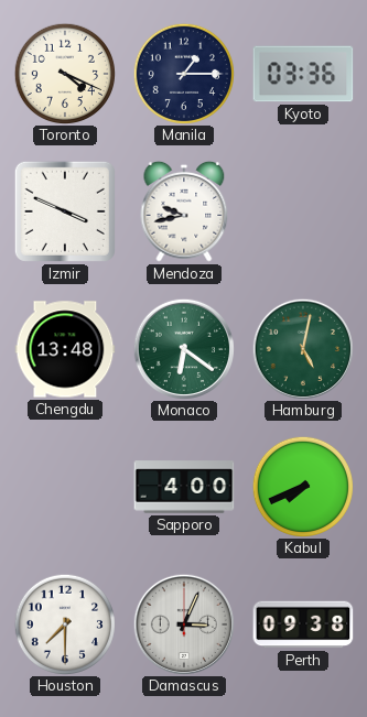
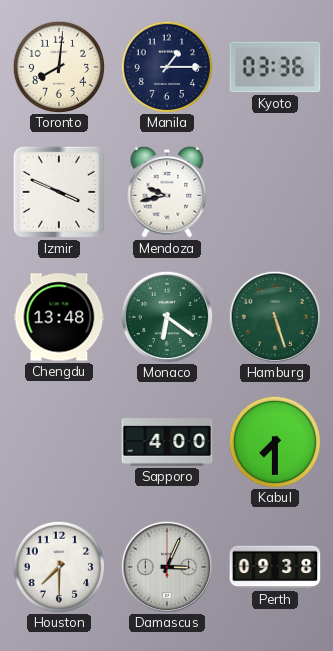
Toronto: 4:19 -> 8:01 (58, 66)
Hamburg: 5:02 -> 5:27 (274, 316)
Kabul: 7:41 -> 7:30 (274, 441)
